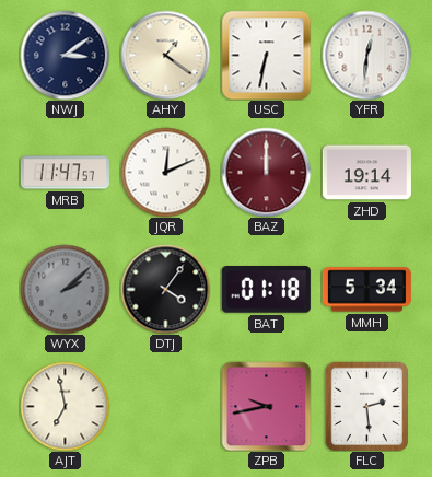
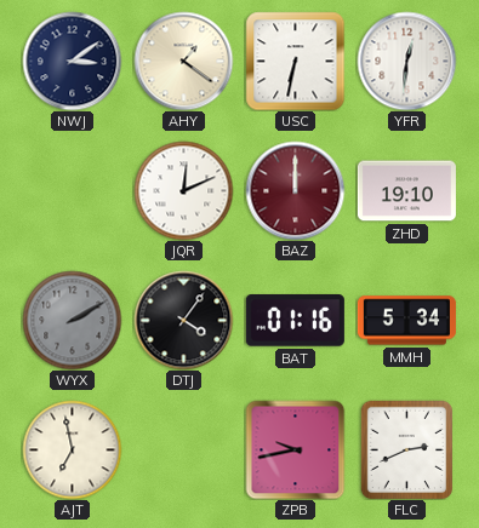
MRB: 11:47 -> none (65, 173)
ZHD: 19:14 -> 19:10 (406, 191)
WYX: 2:08 -> 2:10 (72, 320)
BAT: 01:18 -> 01:16 (295, 321)
FLC: 2:29 -> 2:41 (406, 449)
